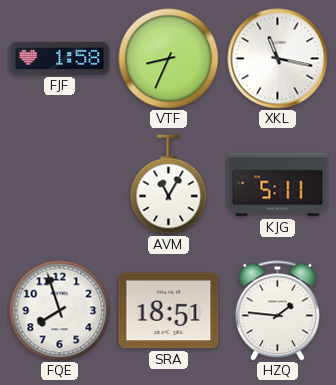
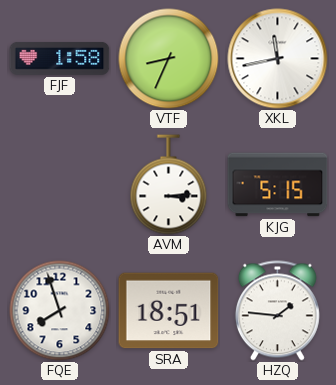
XKL: 11:17 -> 11:43 (278, 59)
AVM: 11:05 -> 3:14 (169, 185)
KJG: 5:11 -> 5:15 (278, 185)
